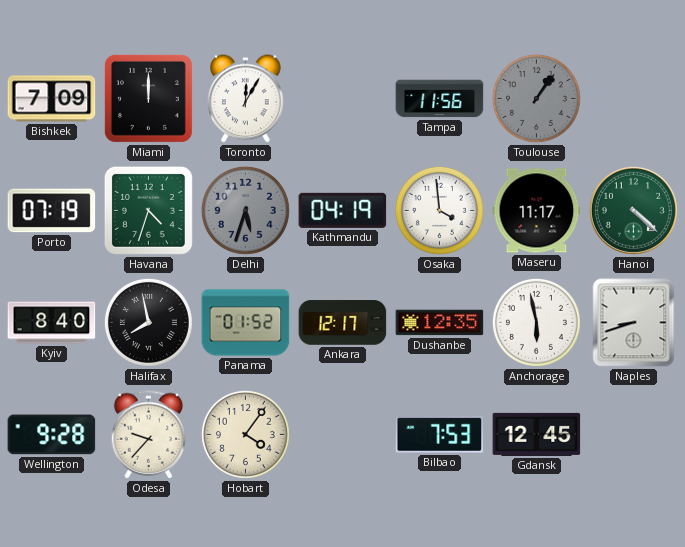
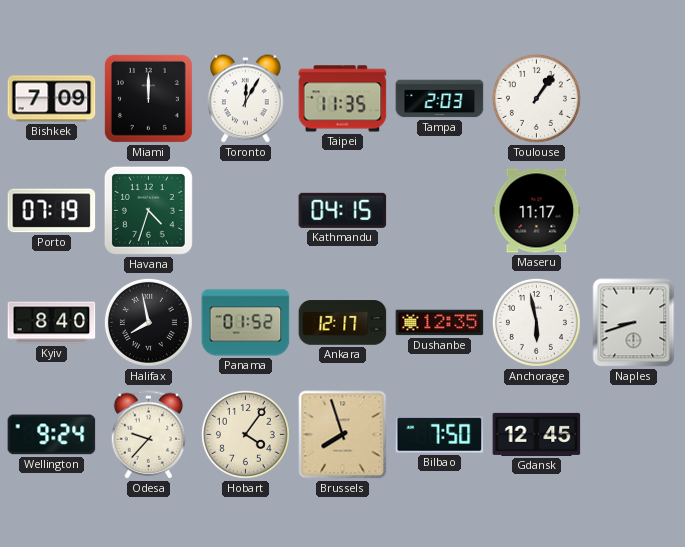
Taipei: none -> 11:35 (343, 99)
Tampa: 11:56 -> 2:03 (440, 99)
Toulouse dial: grey -> white (536, 98)
Delhi: 5:33 -> none (245, 210)
Kathmandu: 04:19 -> 04:15 (343, 210)
Osaka: 3:59 -> none (439, 210)
Hanoi: 4:22 -> none (633, 210)
Wellington: 9:28 -> 9:24 (52, 435)
Brussels: none -> 7:57 (343, 435)
Bilbao: 7:53 -> 7:50 (440, 434)
